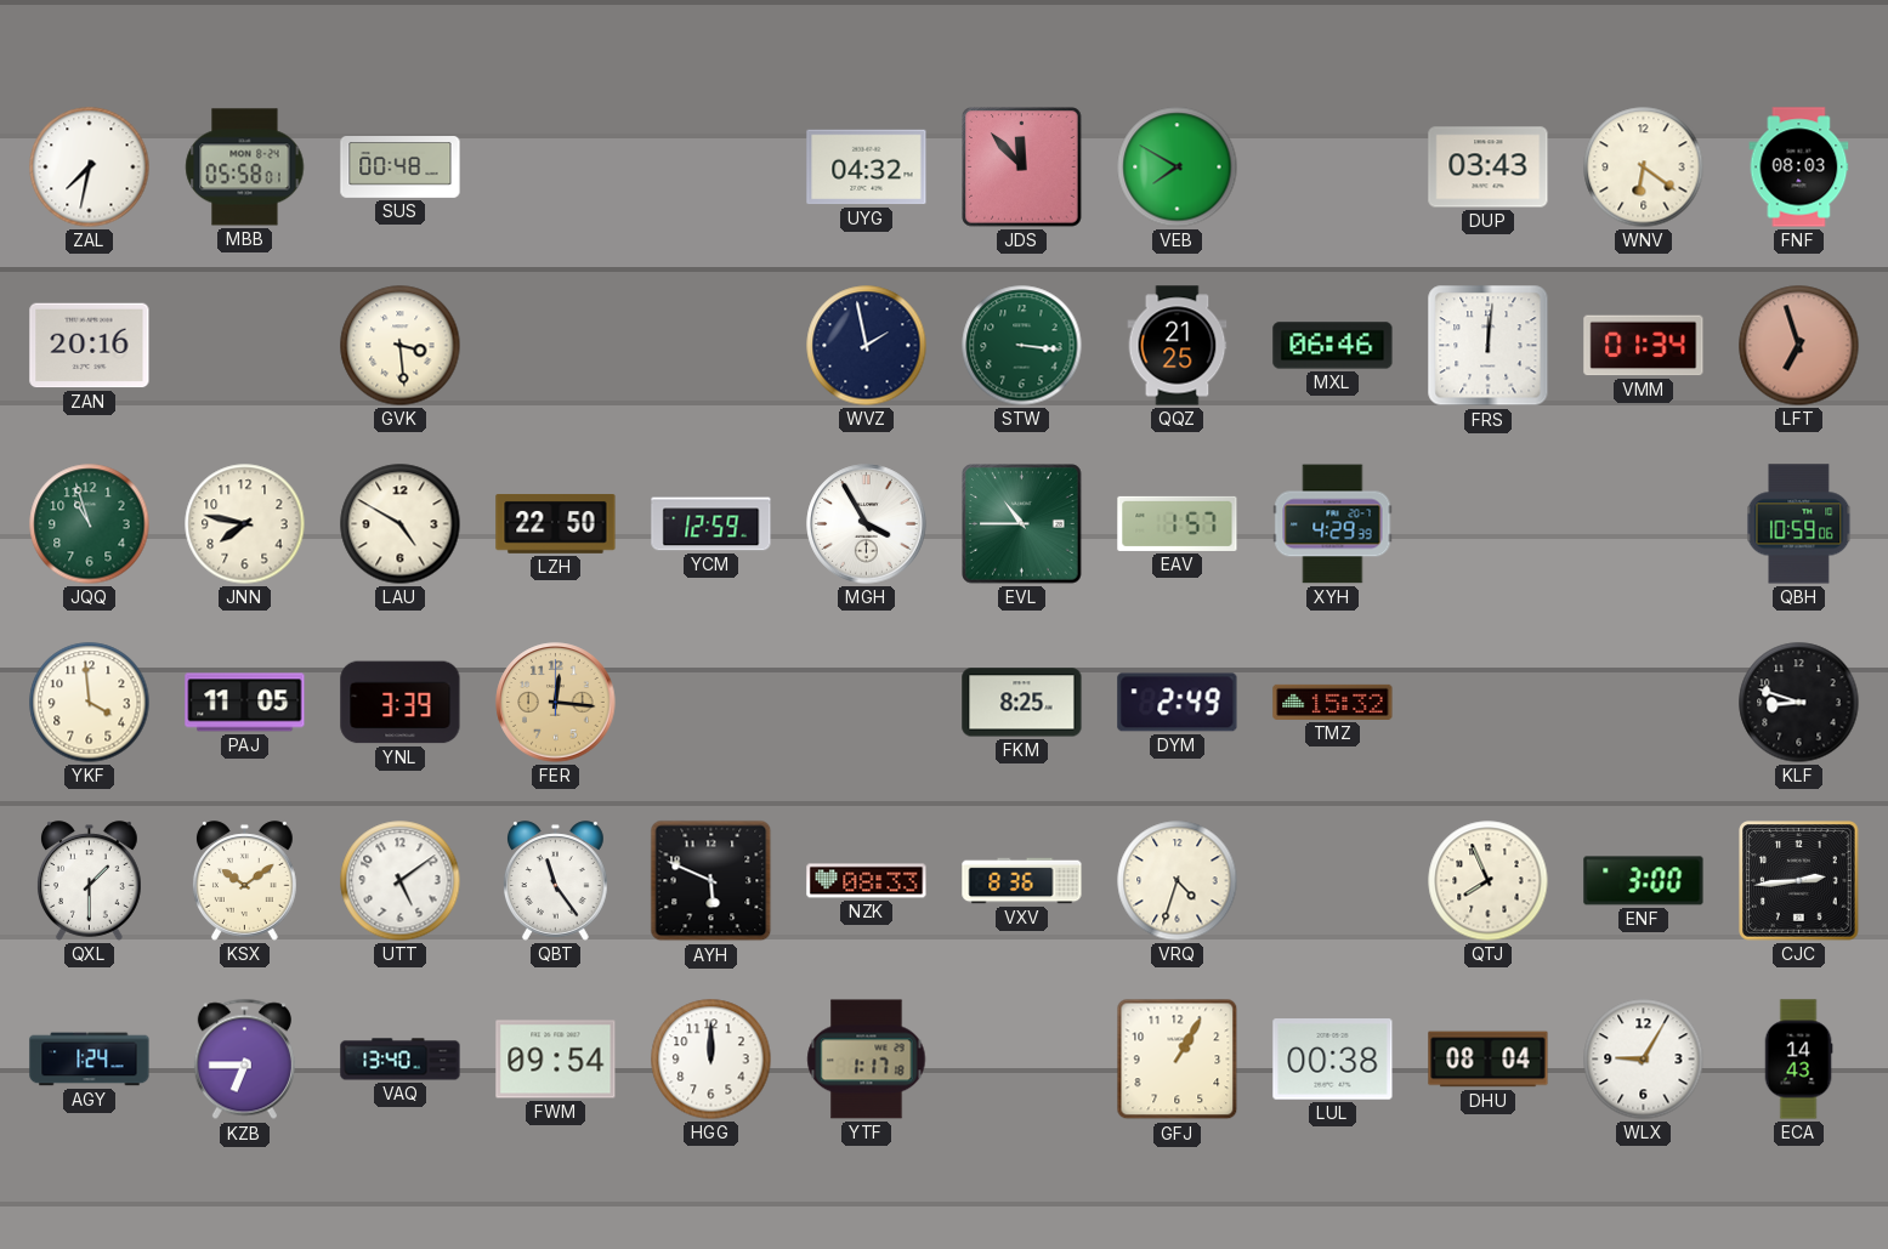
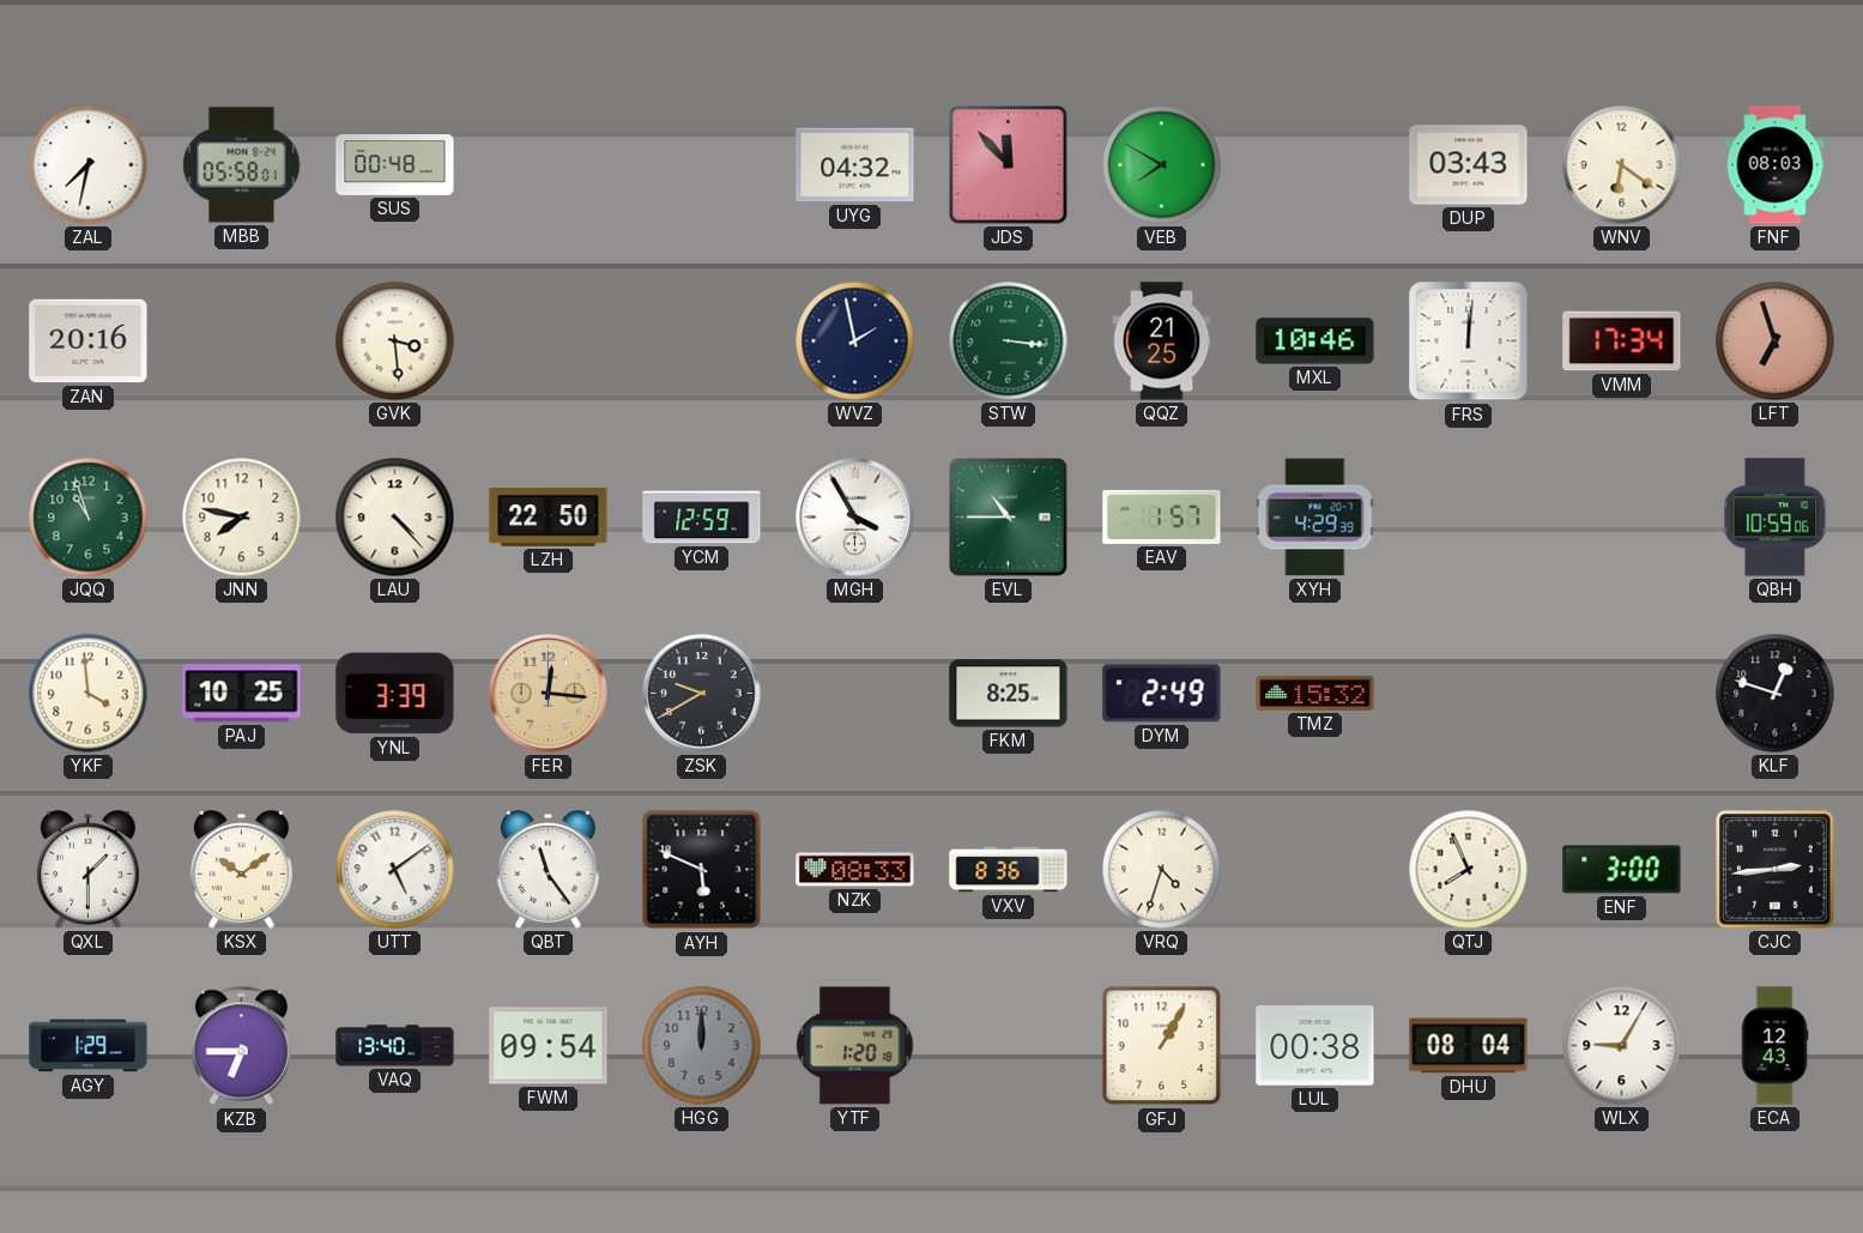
MXL: 06:46 -> 10:46 (1315, 342)
VMM: 01:34 -> 17:34 (1622, 342)
LAU: 4:50 -> 4:23 (395, 518)
PAJ: 11:05 -> 10:25 (242, 694)
ZSK: none -> 9:40 (702, 694)
KLF: 8:48 -> 12:48 (1776, 694)
AGY: 1:24 -> 1:29 (89, 1046)
HGG dial: white -> grey (702, 1046)
YTF: 1:17 -> 1:20 (855, 1046)
ECA: 14:43 -> 12:43 (1774, 1046)
